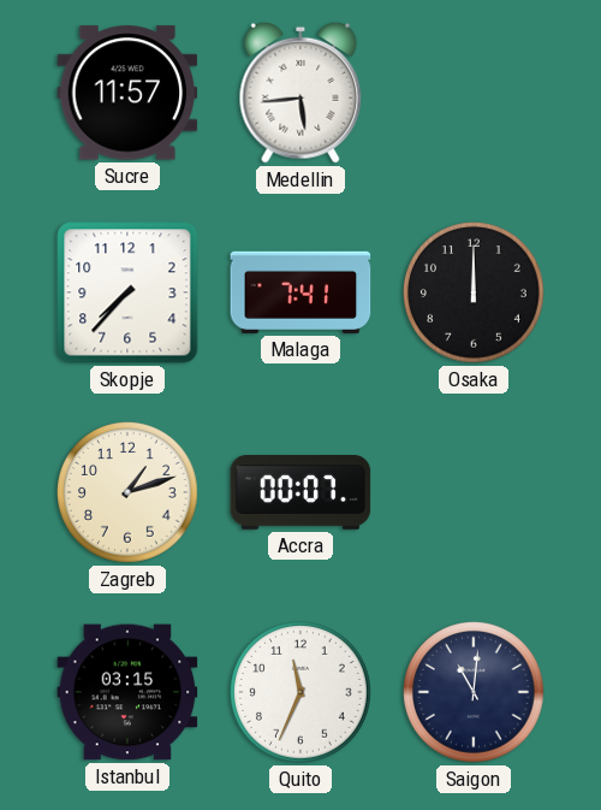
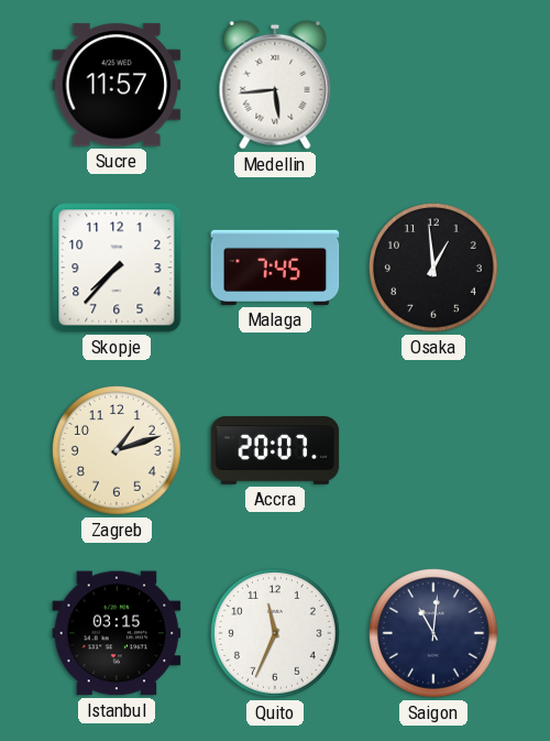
Malaga: 7:41 -> 7:45 (275, 268)
Osaka: 12:00 -> 12:59 (435, 269)
Accra: 00:07 -> 20:07 (275, 451)
